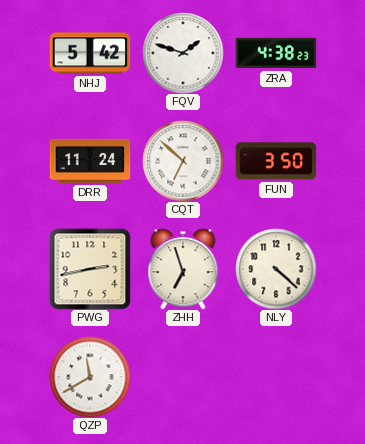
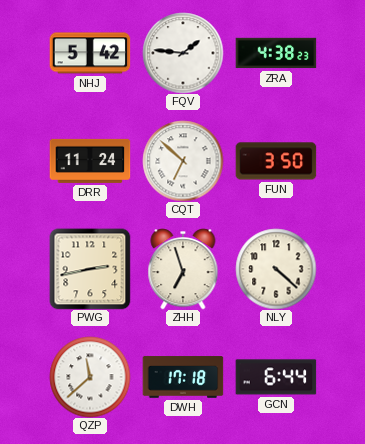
FQV: 1:48 -> 1:46 (183, 53)
QZP: 11:40 -> 11:38 (90, 377)
DWH: none -> 17:18 (183, 377)
GCN: none -> 6:44 (276, 377)
